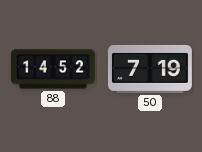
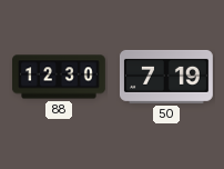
88: 14:52 -> 12:30 (59, 77)
